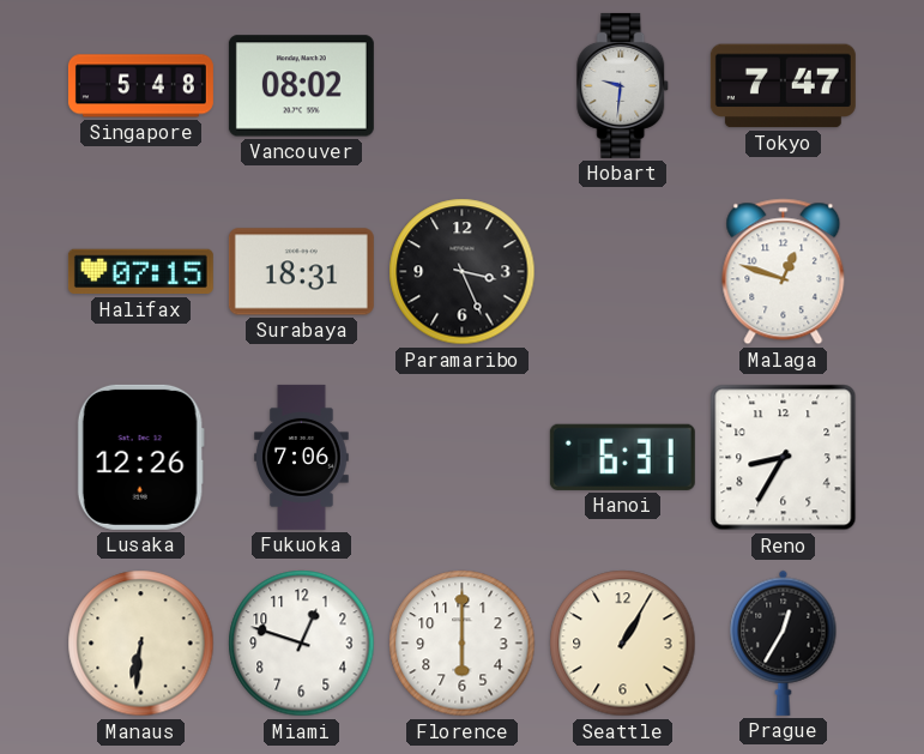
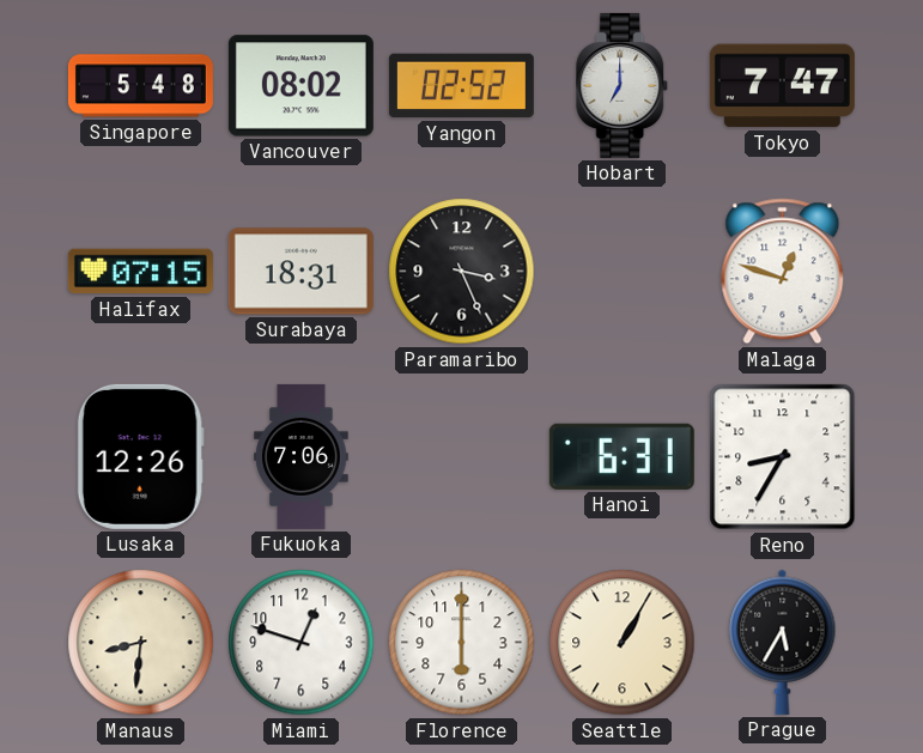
Yangon: none -> 02:52 (461, 86)
Hobart: 9:31 -> 7:00 (623, 85)
Manaus: 6:31 -> 8:31 (141, 643)
Prague: 12:35 -> 5:35 (783, 642)
